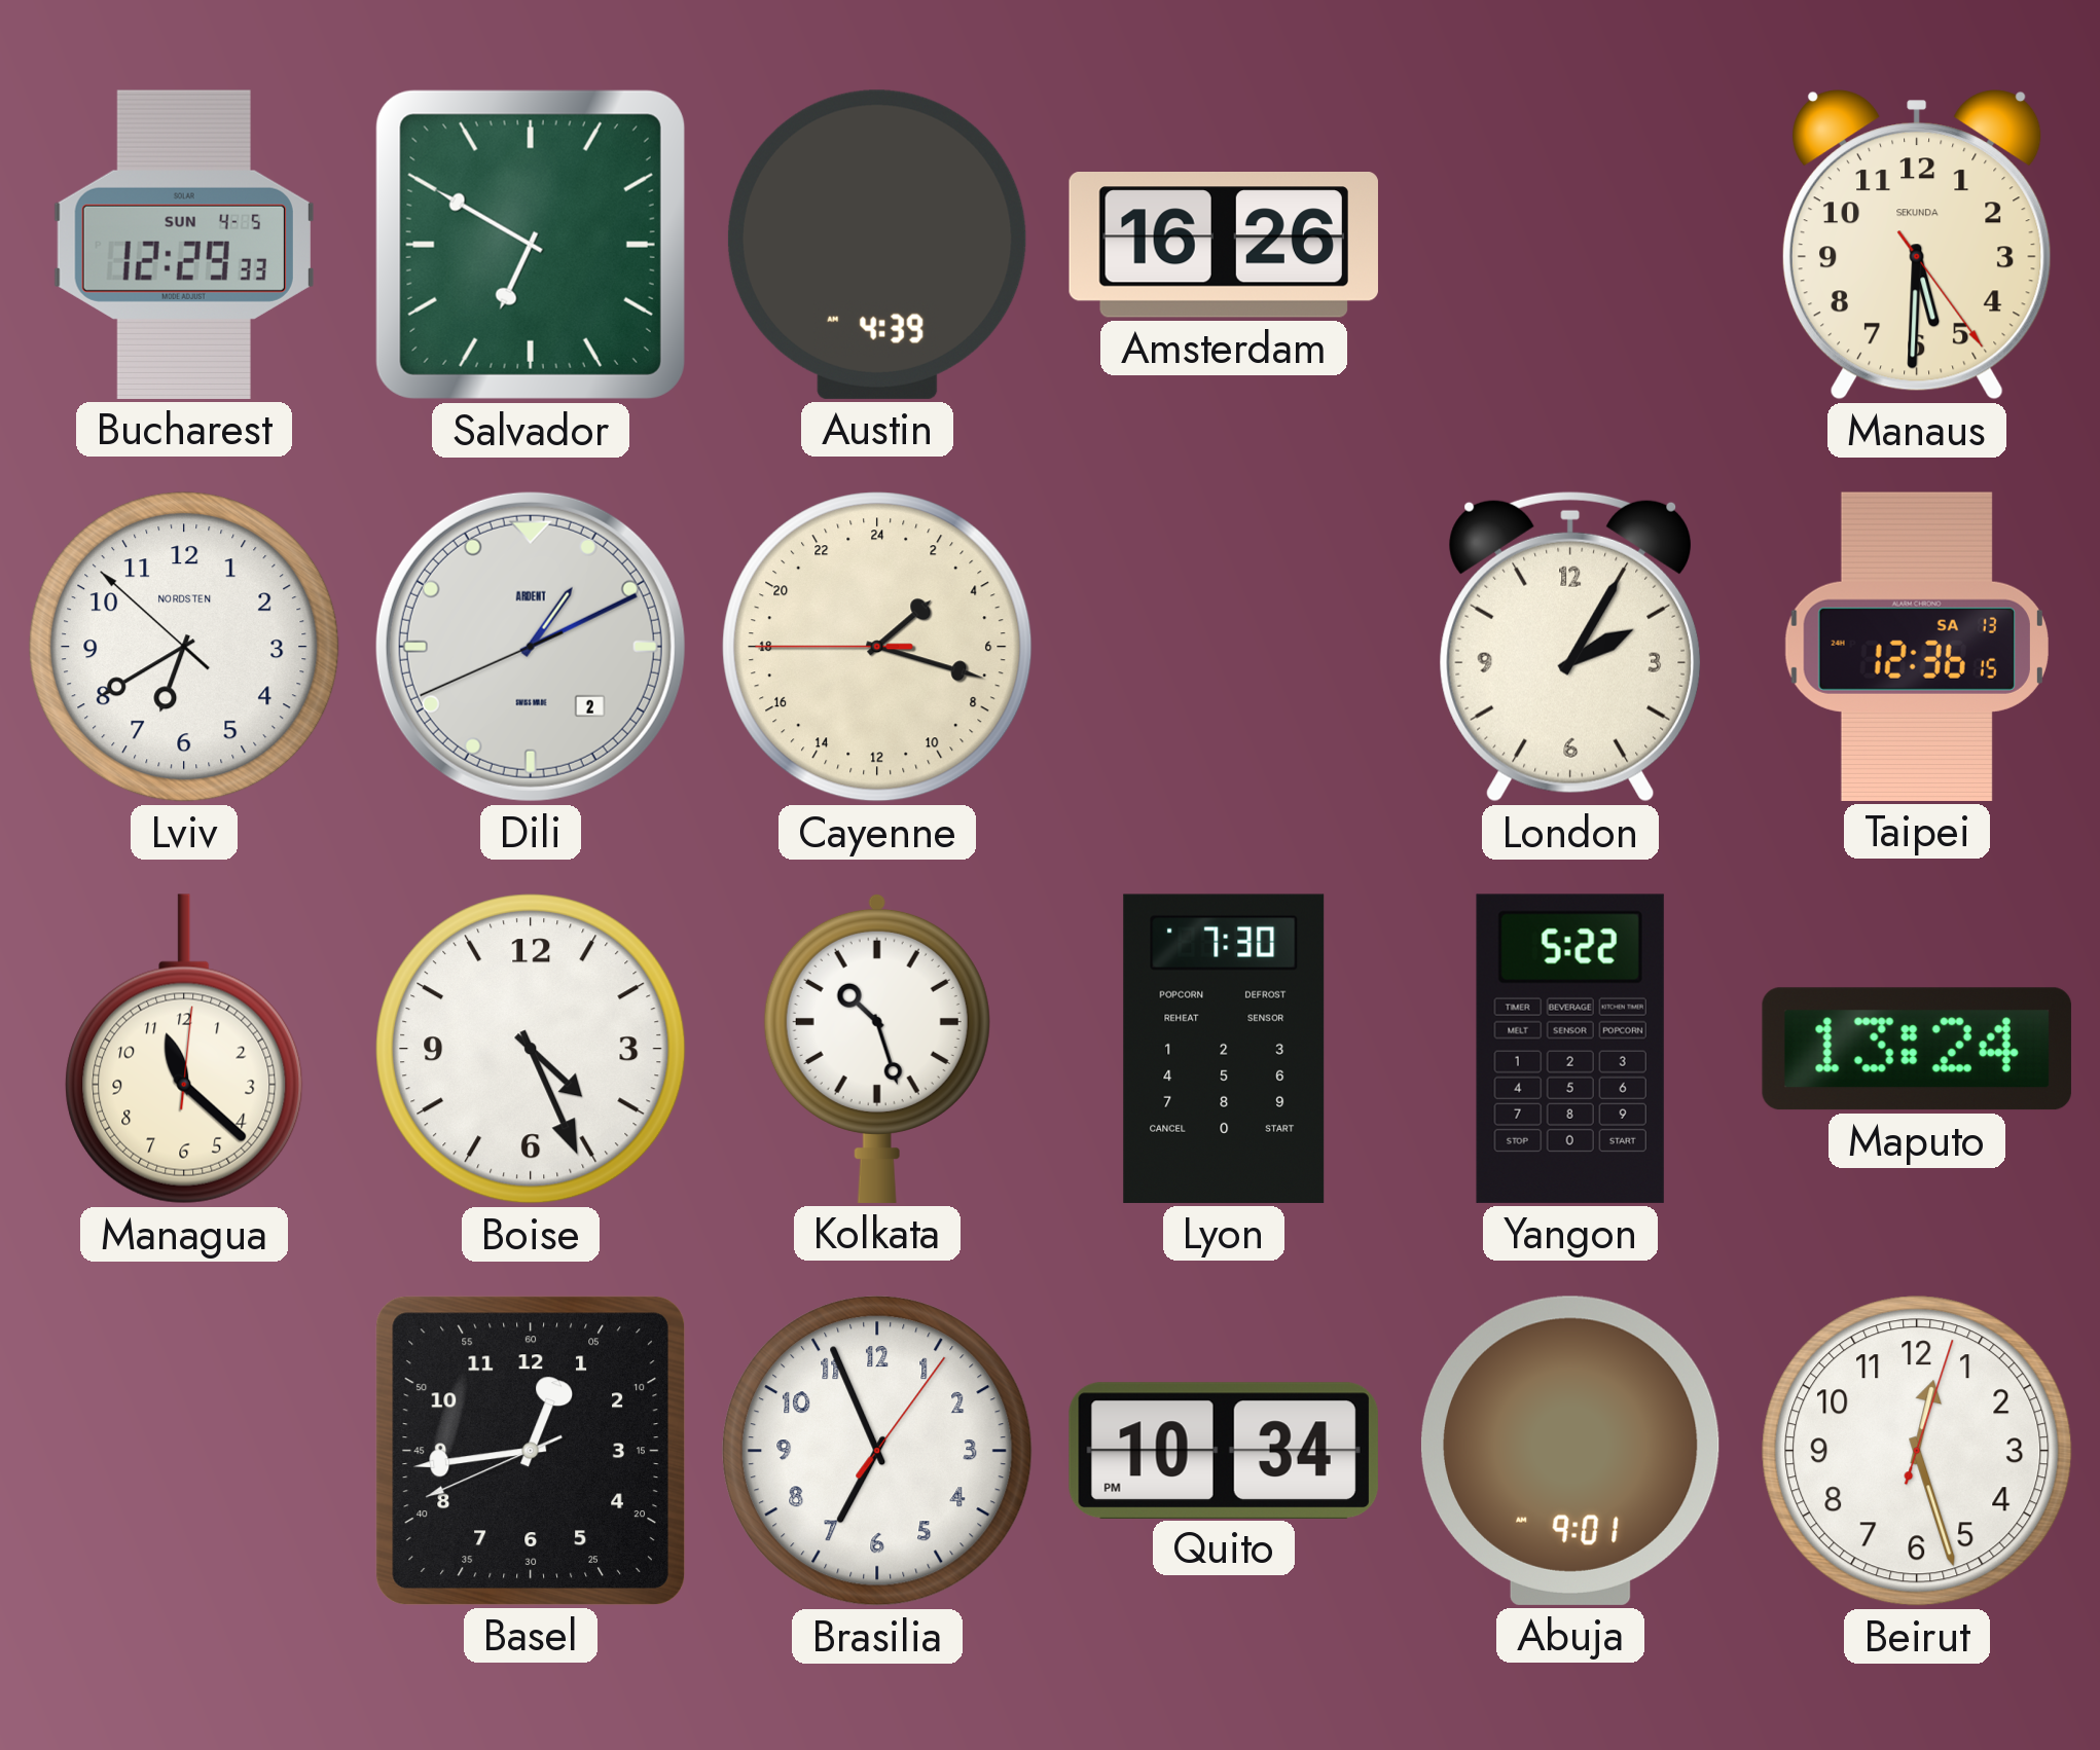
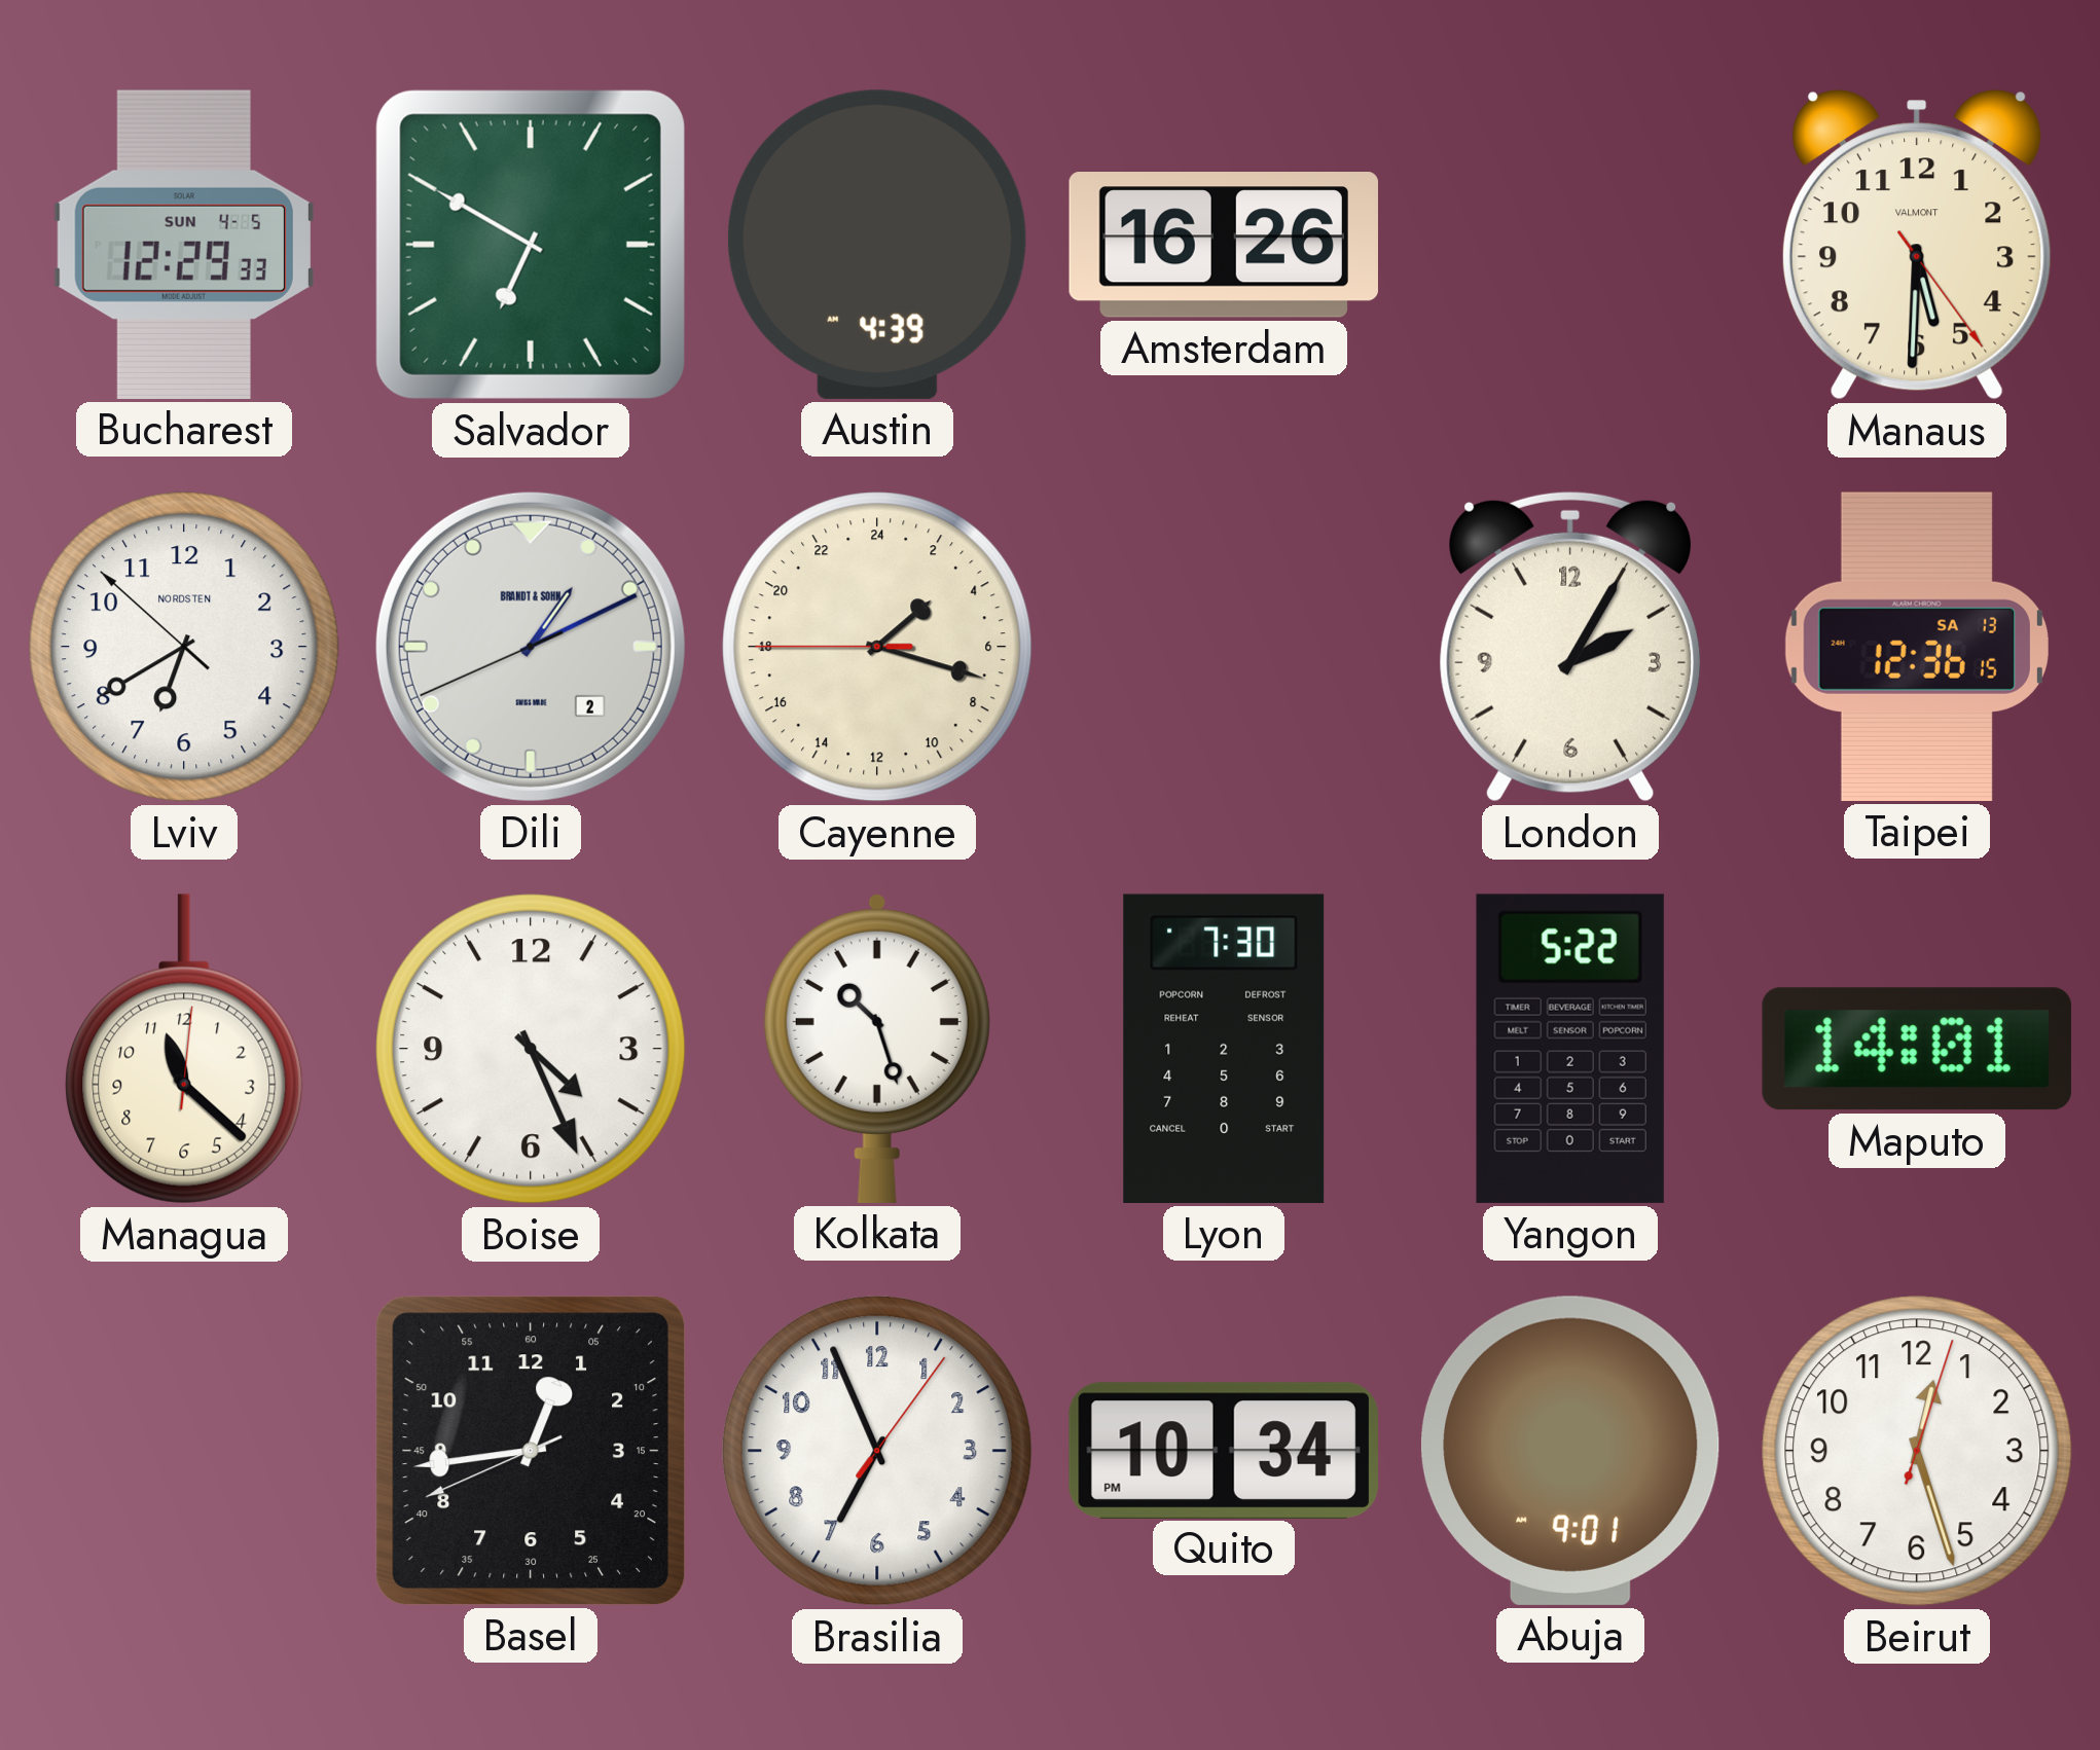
Manaus brand: SEKUNDA -> VALMONT (1917, 245)
Dili brand: ARDENT -> BRANDT & SOHN (531, 647)
Maputo: 13:24 -> 14:01 (1917, 1049)
